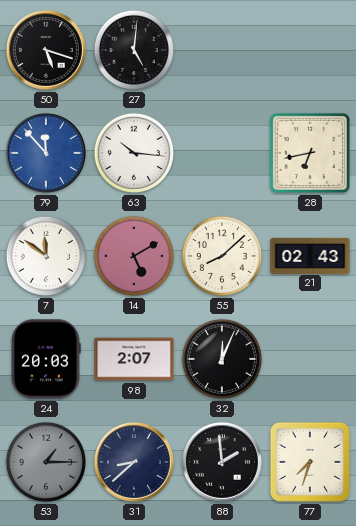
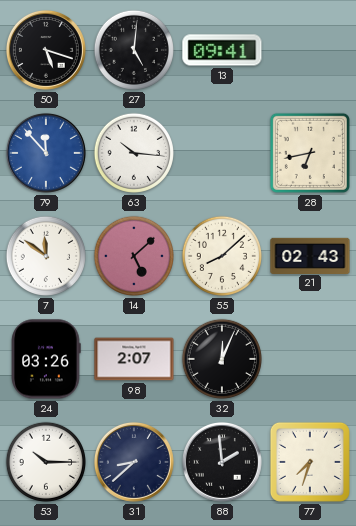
13: none -> 09:41 (222, 50)
14: 5:10 -> 5:08 (134, 256)
24: 20:03 -> 03:26 (46, 359)
53: 1:15 -> 10:15 (46, 462)
53 dial: grey -> white (46, 462)
